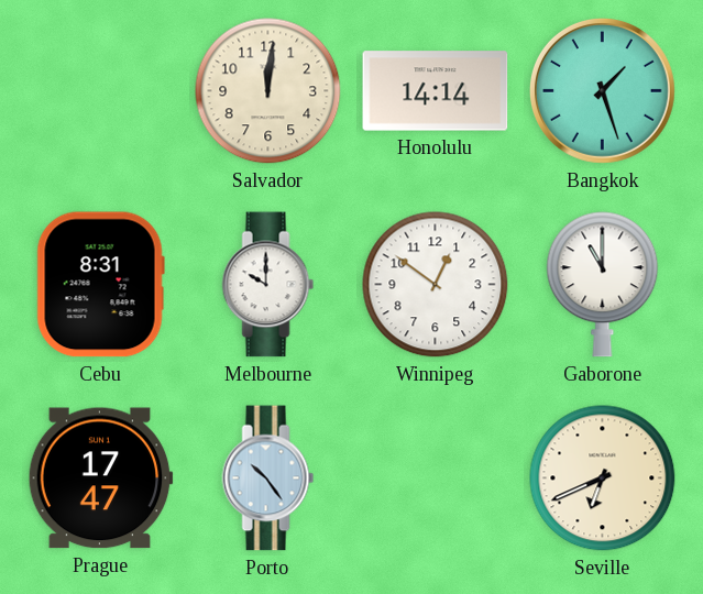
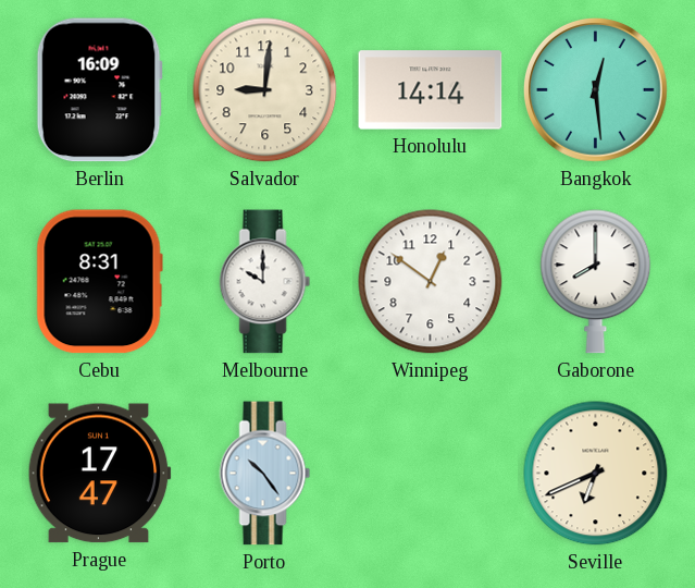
Berlin: none -> 16:09 (99, 90)
Salvador: 12:01 -> 9:01 (265, 90)
Bangkok: 1:27 -> 12:29 (596, 90)
Gaborone: 11:00 -> 8:00 (596, 282)
